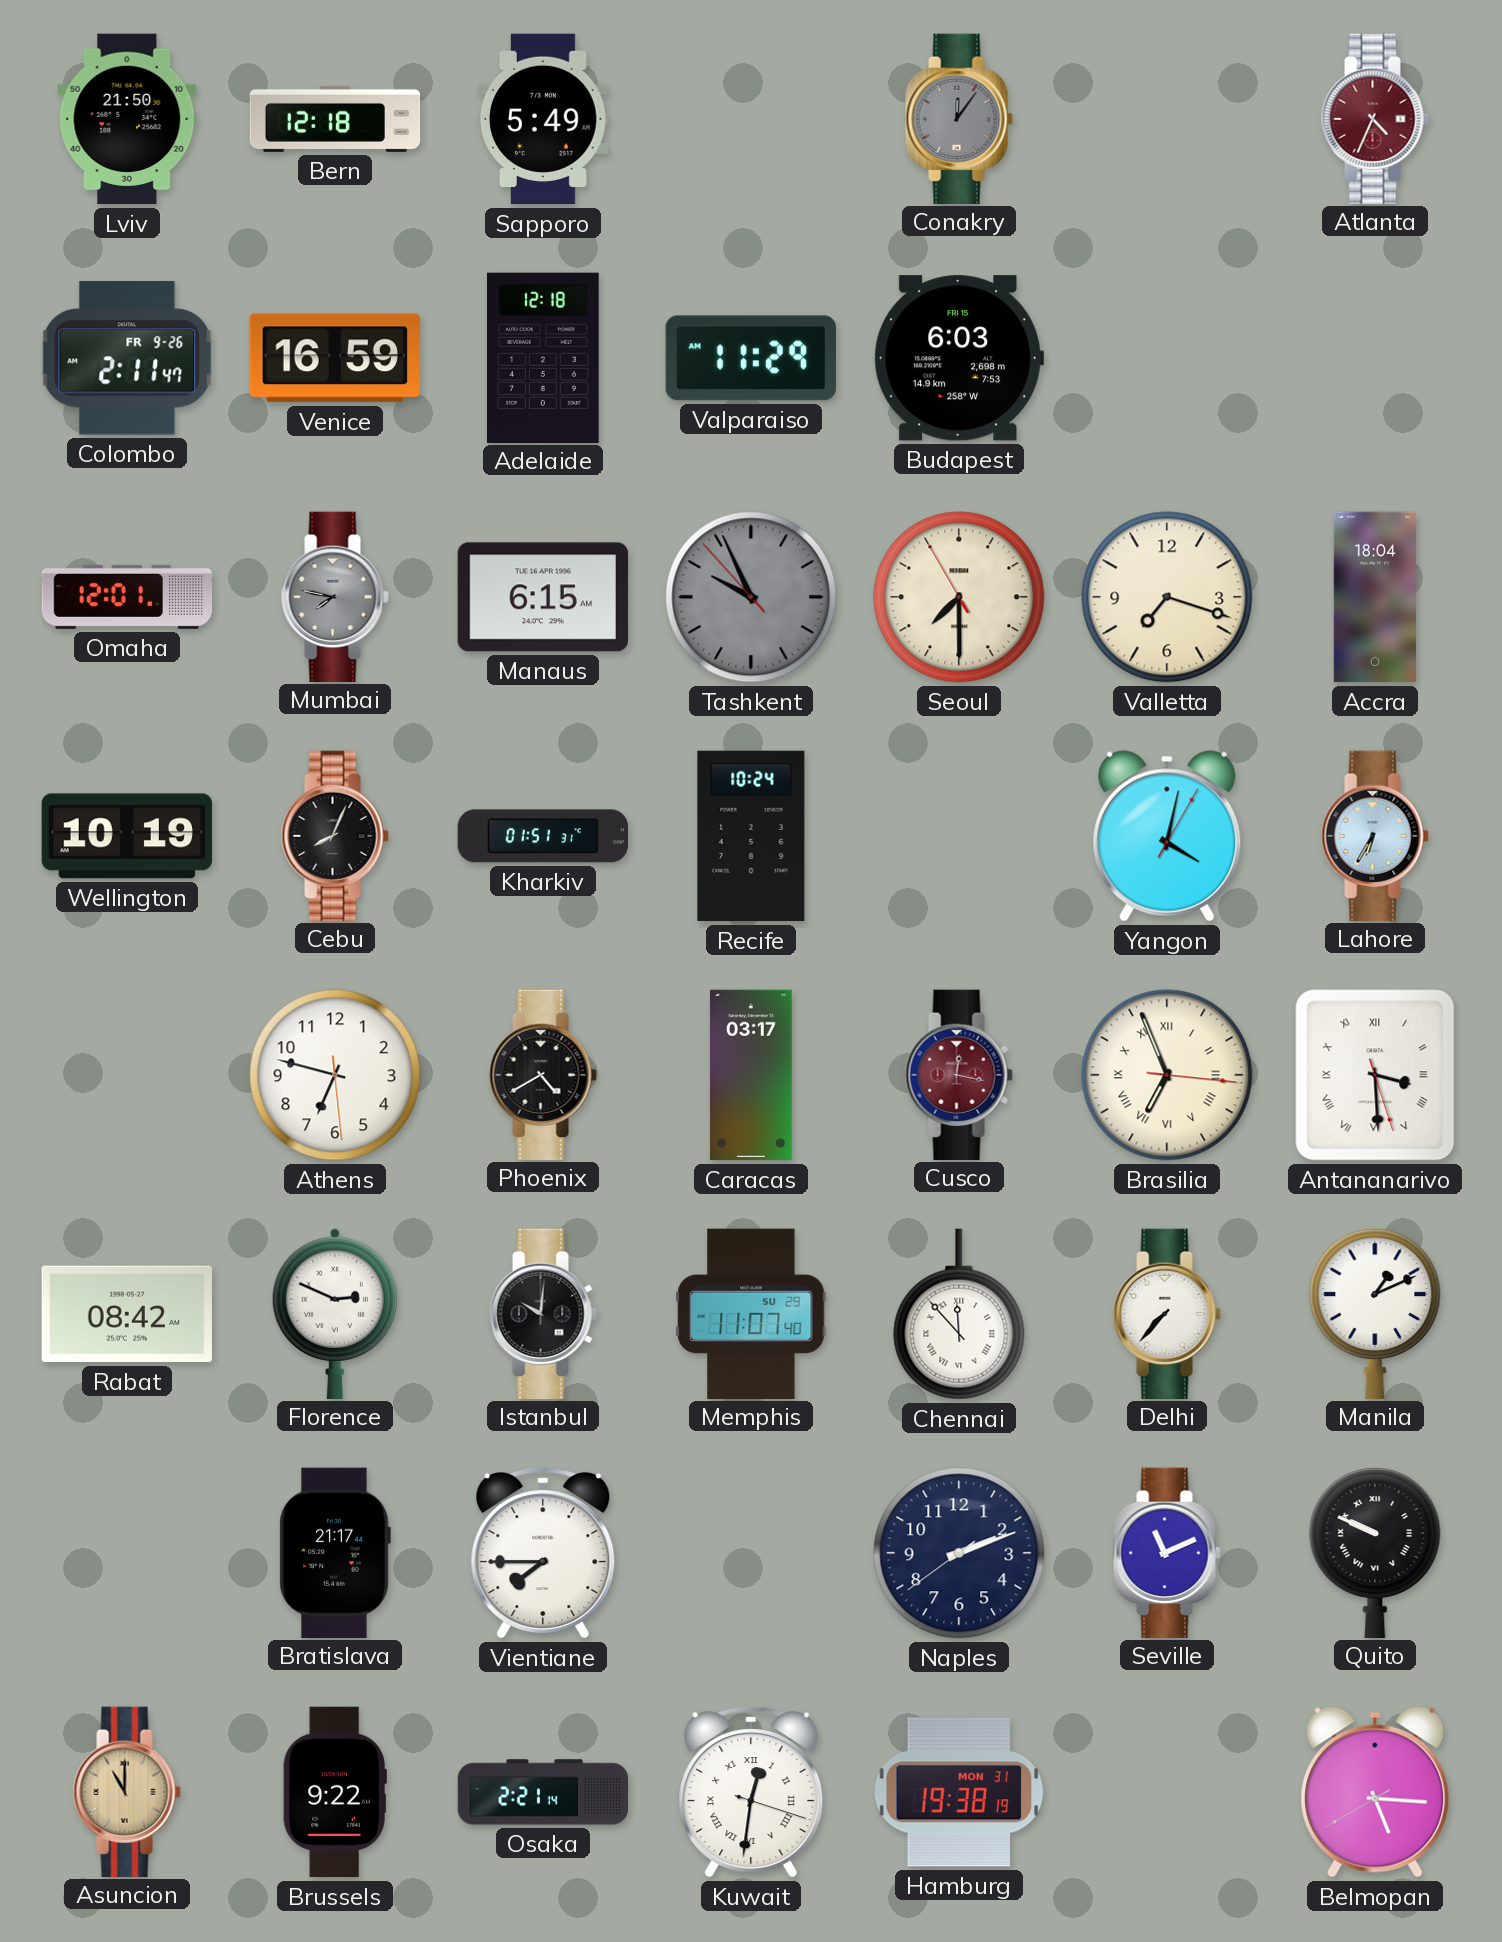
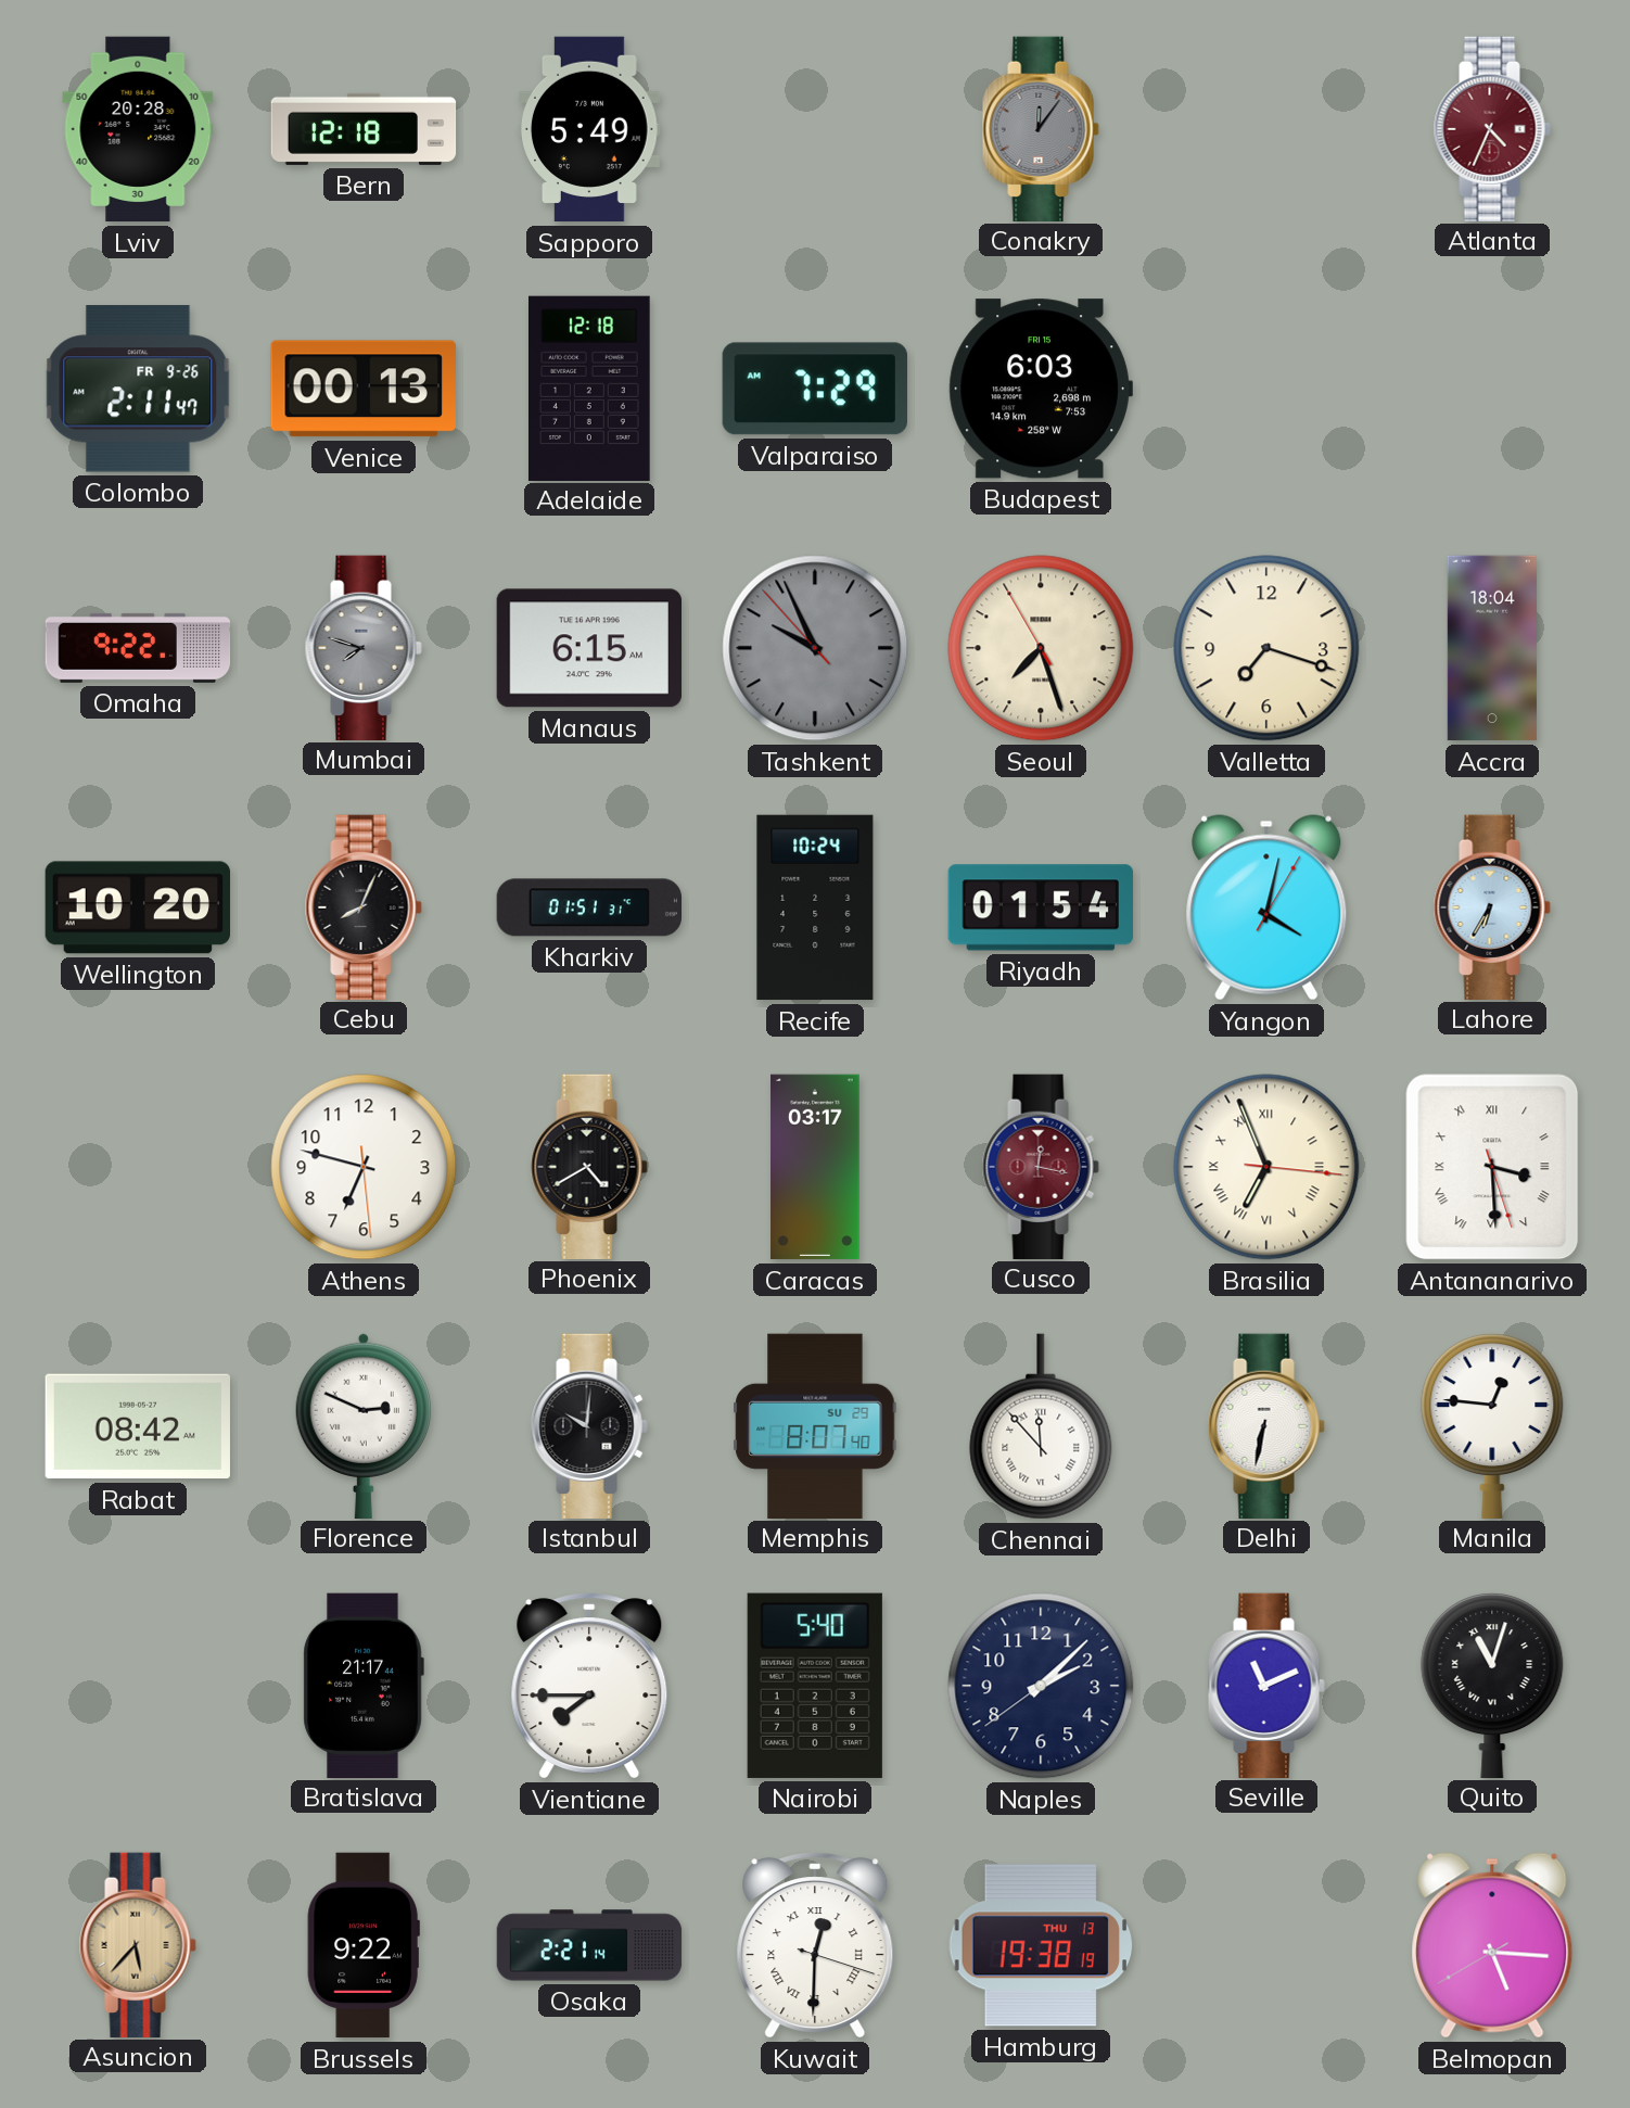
Lviv: 21:50 -> 20:28 (138, 129)
Venice: 16:59 -> 00:13 (364, 389)
Valparaiso: 11:29 -> 7:29 (815, 389)
Omaha: 12:01 -> 9:22 (138, 648)
Mumbai: 7:47 -> 7:48 (364, 647)
Seoul: 7:29 -> 7:26 (1041, 648)
Wellington: 10:19 -> 10:20 (137, 907)
Riyadh: none -> 01:54 (1040, 907)
Memphis: 11:07 -> 8:07 (815, 1425)
Delhi: 7:37 -> 6:32 (1266, 1425)
Manila: 1:11 -> 12:46 (1492, 1425)
Nairobi: none -> 5:40 (815, 1686)
Naples: 2:11 -> 2:07 (1041, 1686)
Quito: 9:49 -> 11:03 (1492, 1685)
Asuncion: 11:00 -> 5:37 (138, 1944)
Kuwait: 12:31 -> 12:30 (815, 1945)
Hamburg date: MON 31 -> THU 13 (1040, 1945)
